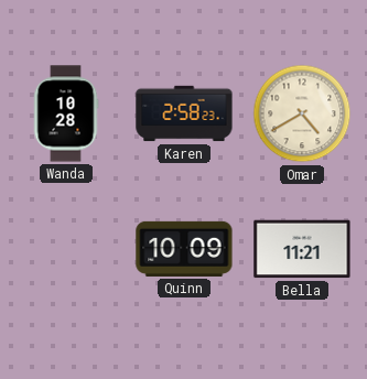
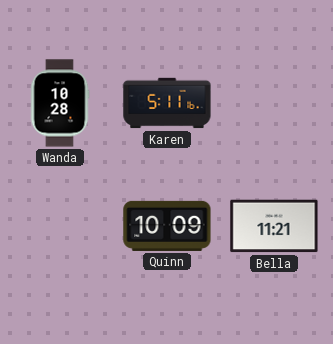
Karen: 2:58 -> 5:11 (167, 103)
Omar: 4:40 -> none (302, 113)
